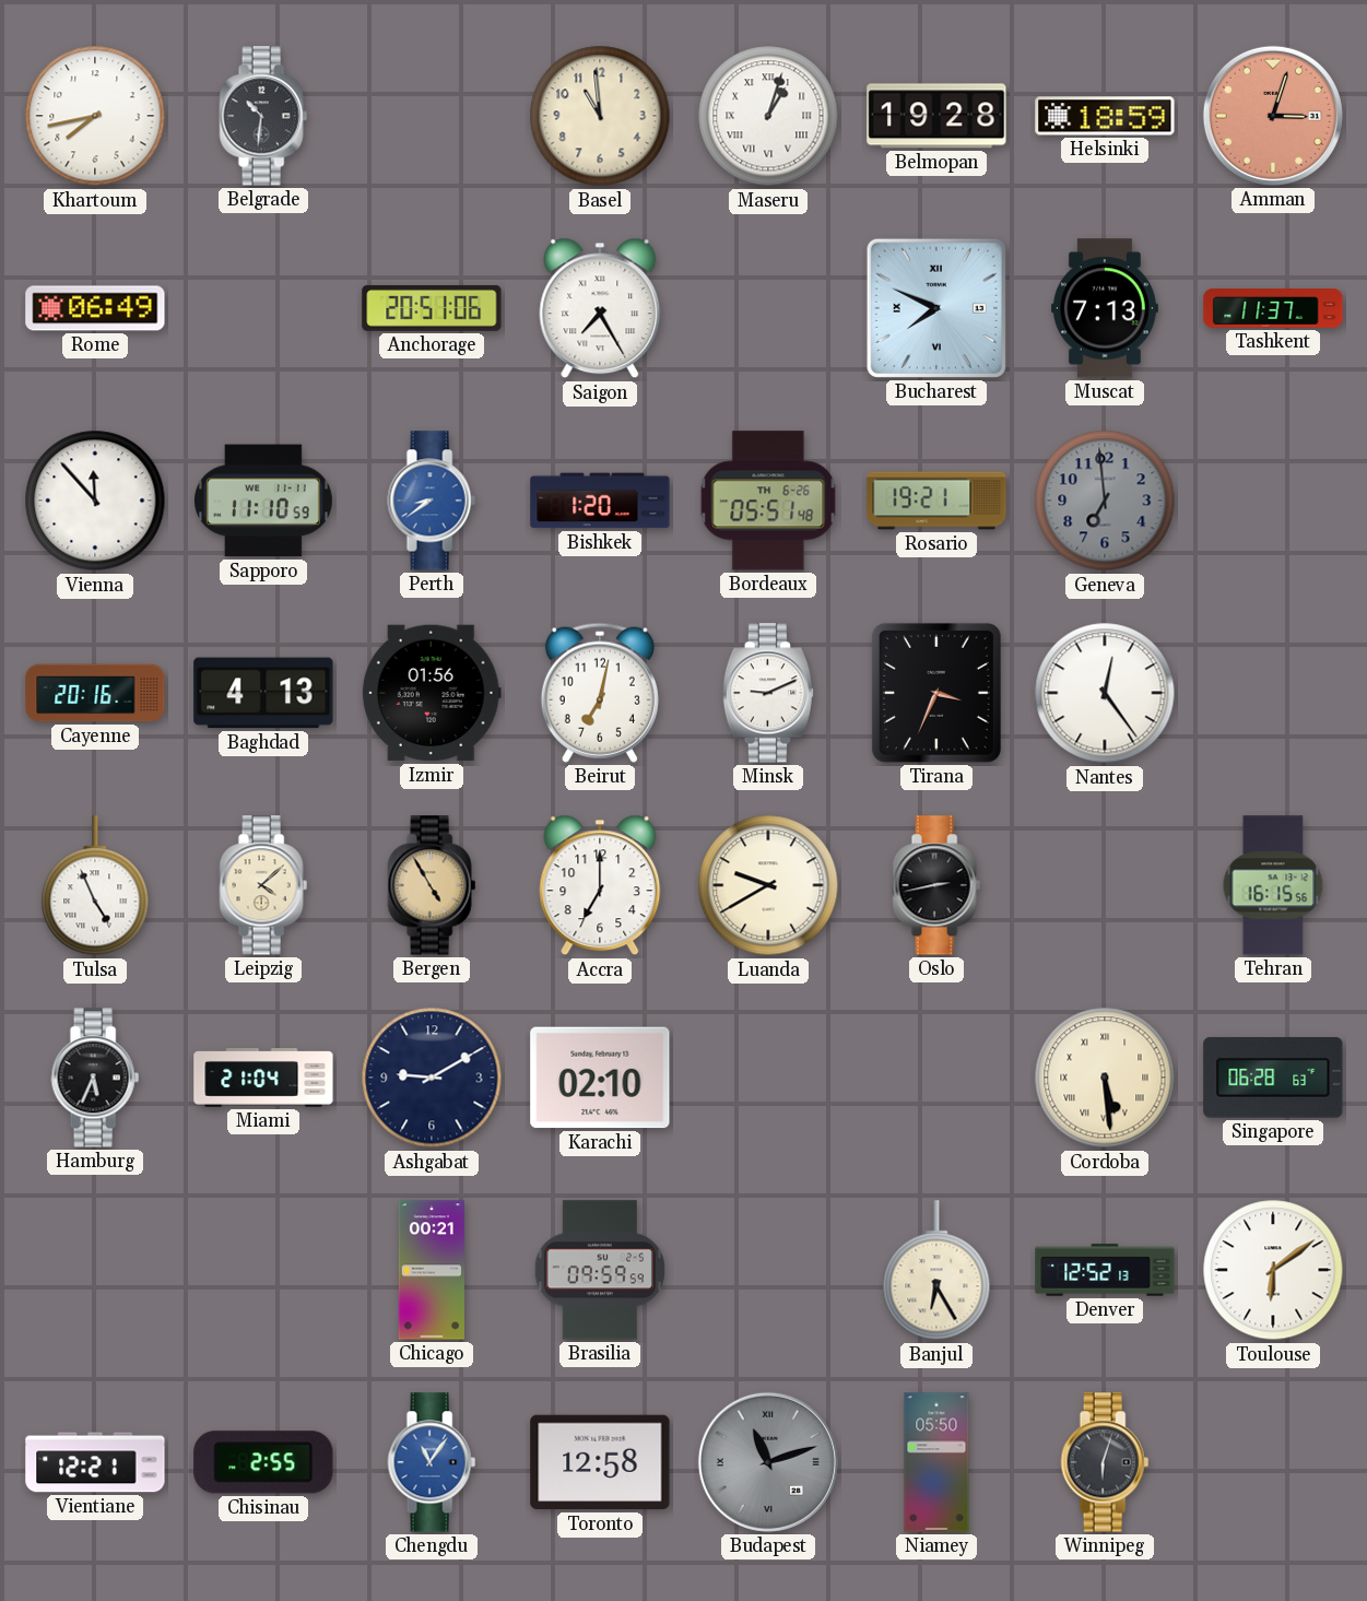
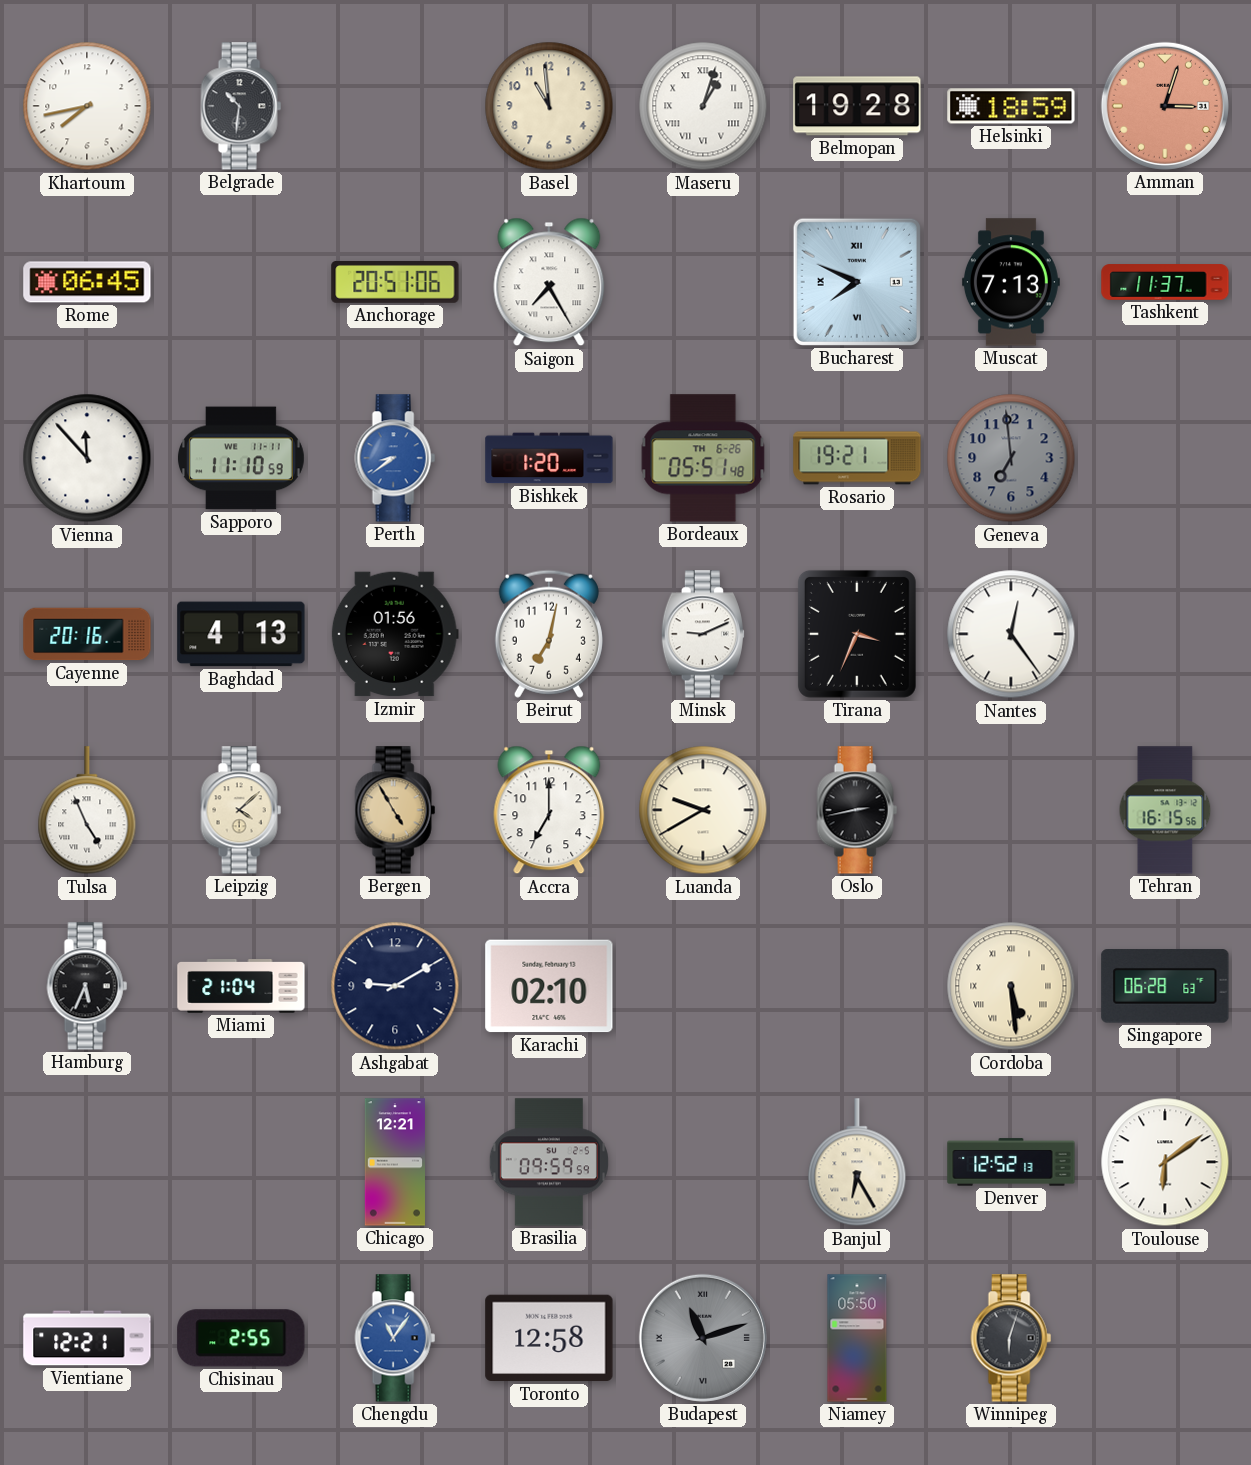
Rome: 06:49 -> 06:45 (87, 282)
Chicago: 00:21 -> 12:21 (395, 1162)
